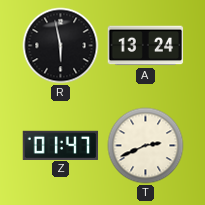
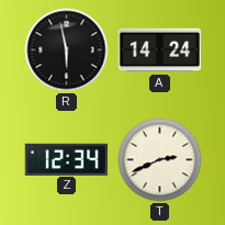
A: 13:24 -> 14:24 (160, 50)
Z: 01:47 -> 12:34 (67, 159)
